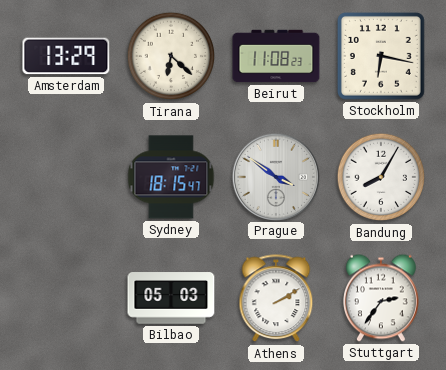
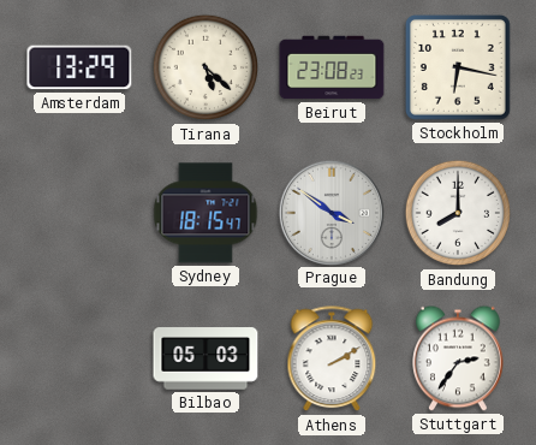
Tirana: 6:22 -> 5:22 (206, 67)
Beirut: 11:08 -> 23:08 (332, 67)
Bandung: 8:05 -> 8:00 (458, 213)
